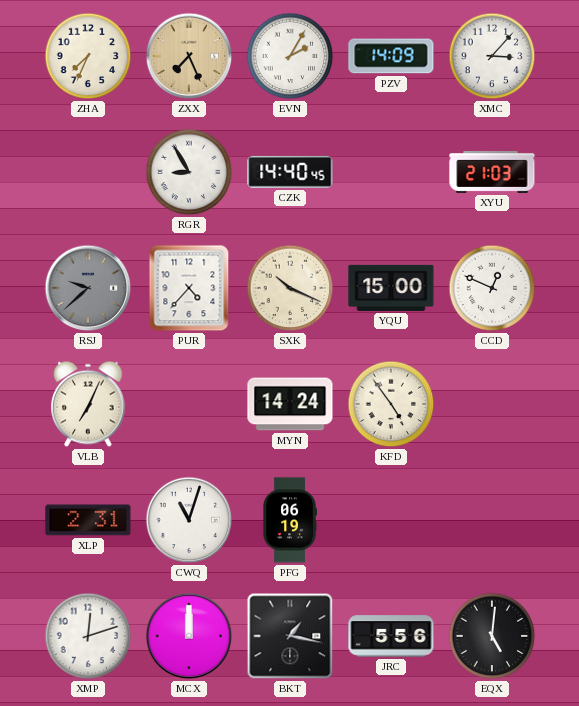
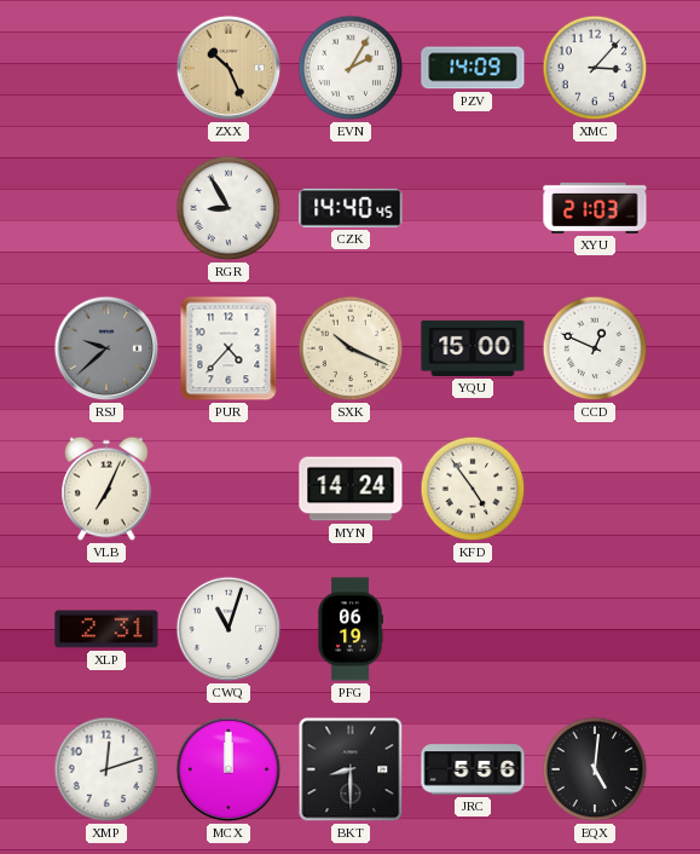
ZHA: 7:34 -> none (88, 56)
ZXX: 7:26 -> 10:26 (228, 68)
BKT: 1:17 -> 8:30 (351, 769)
